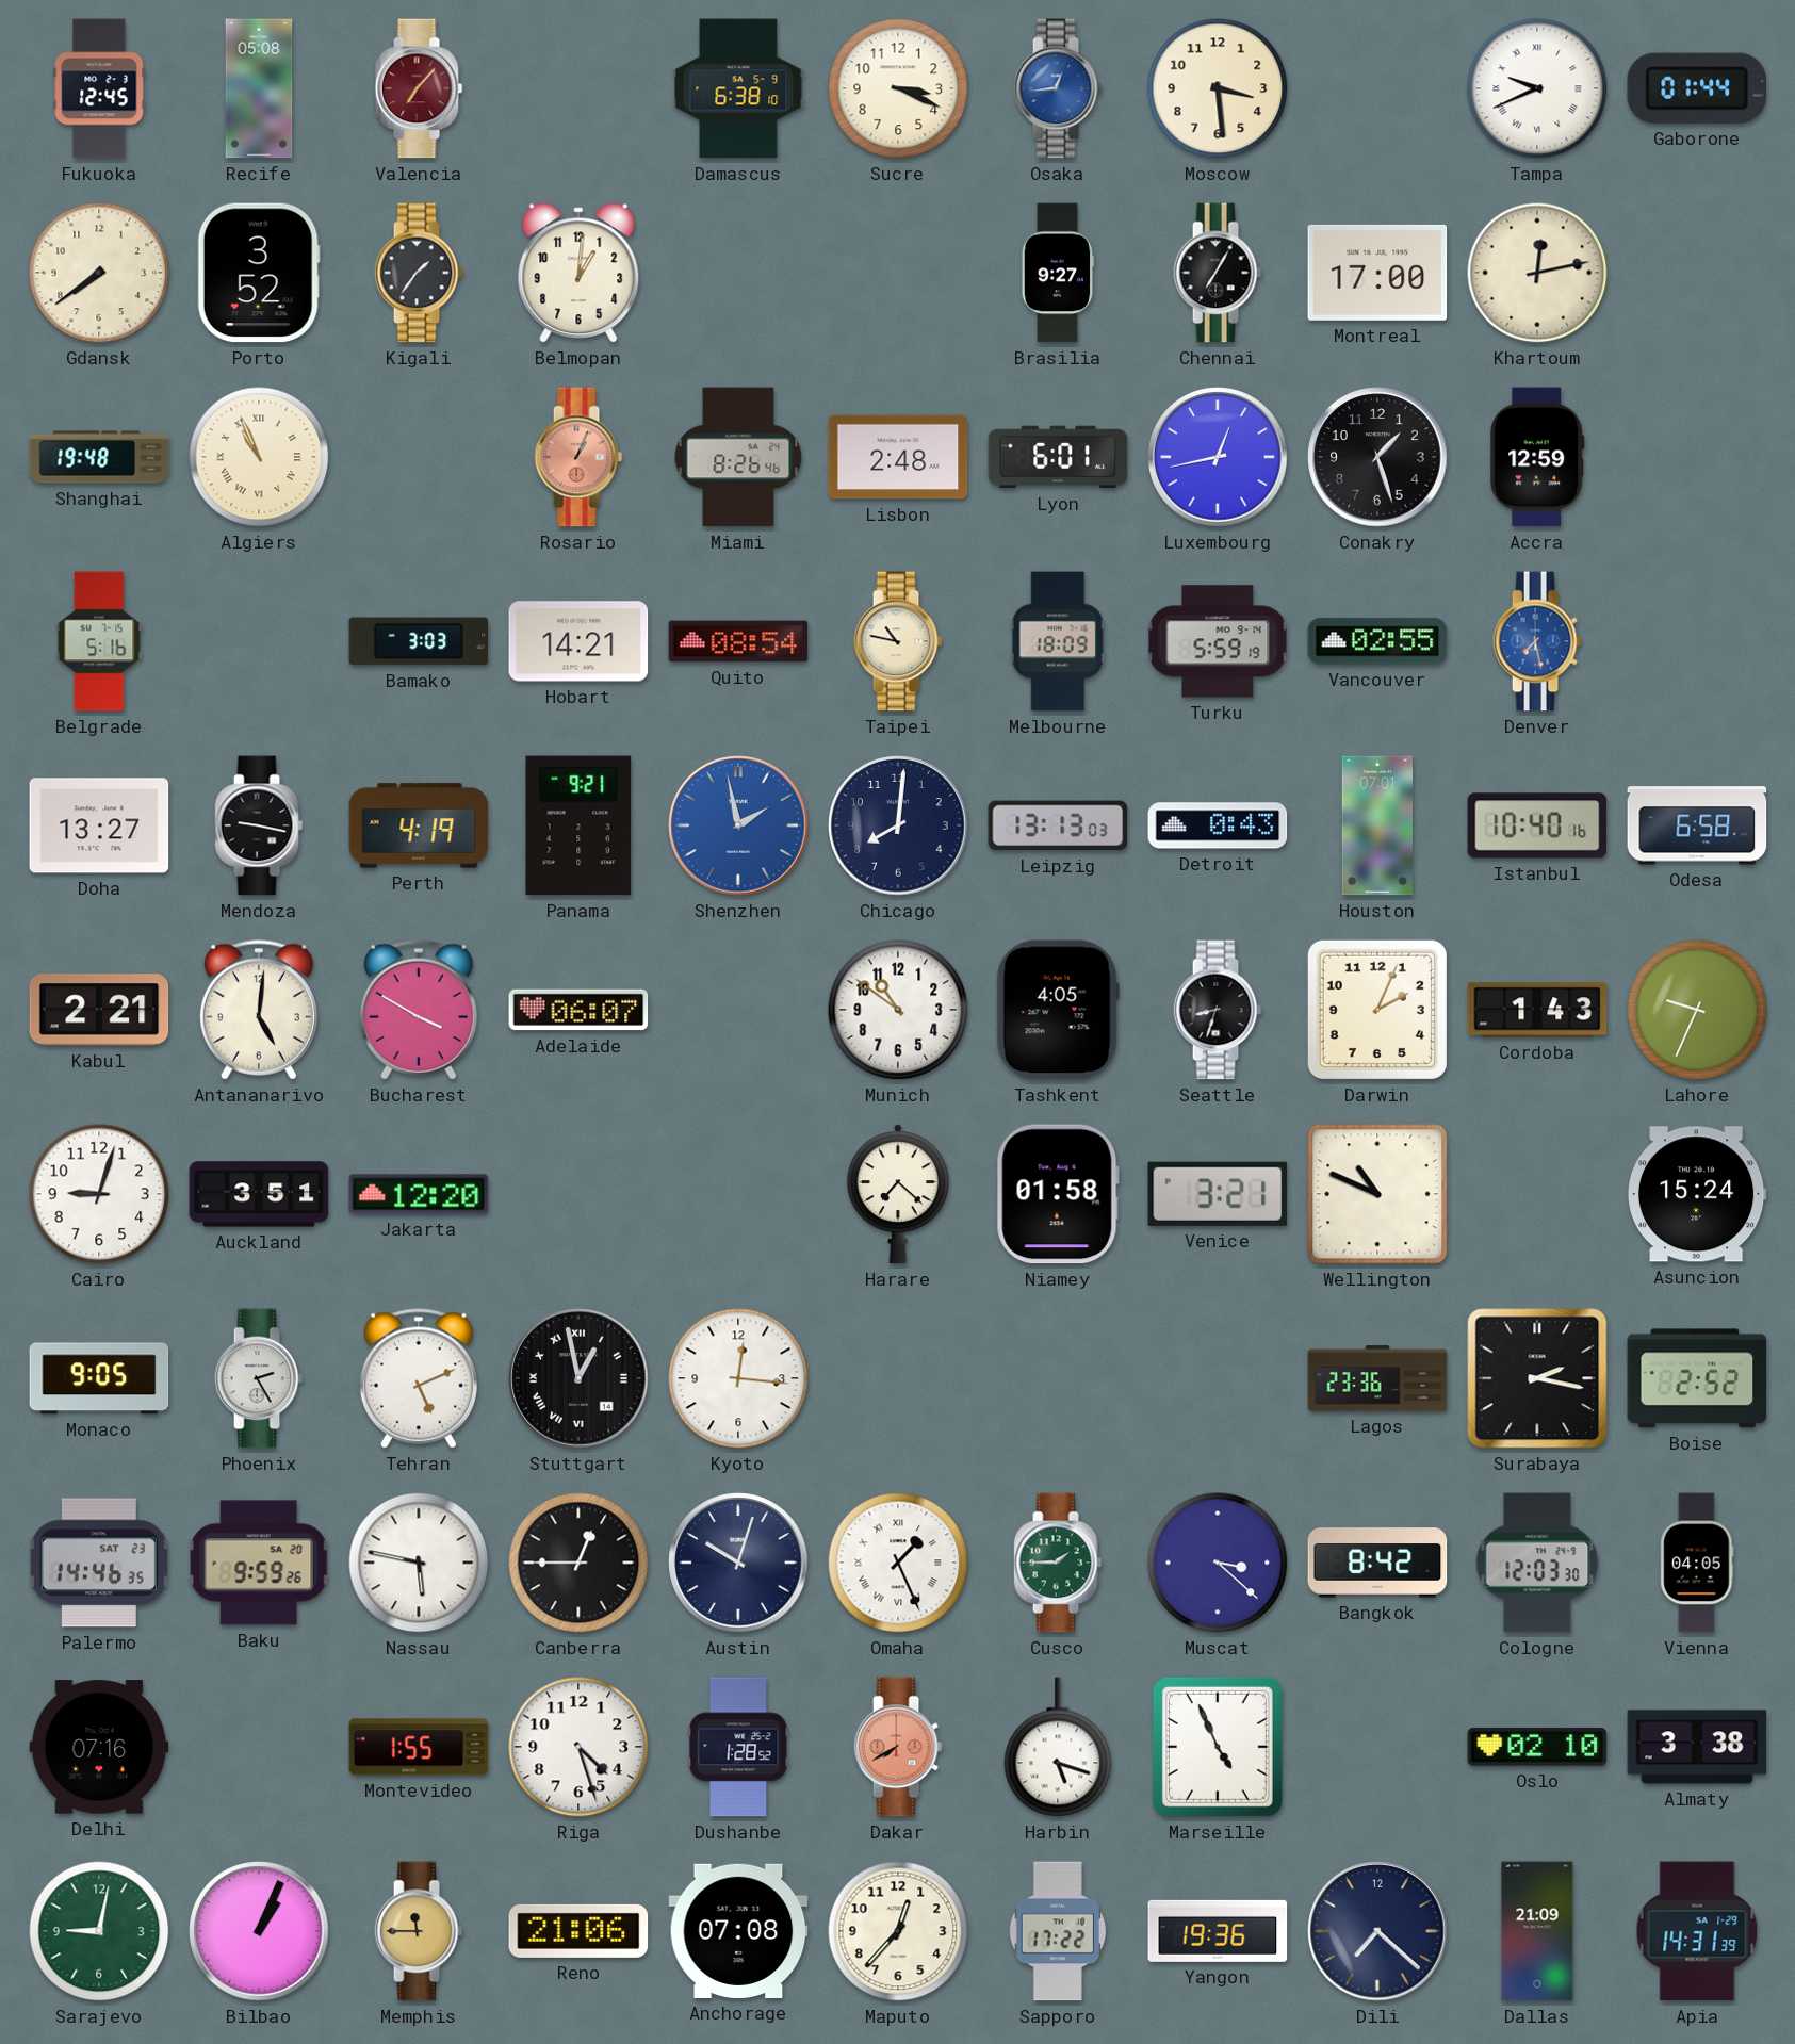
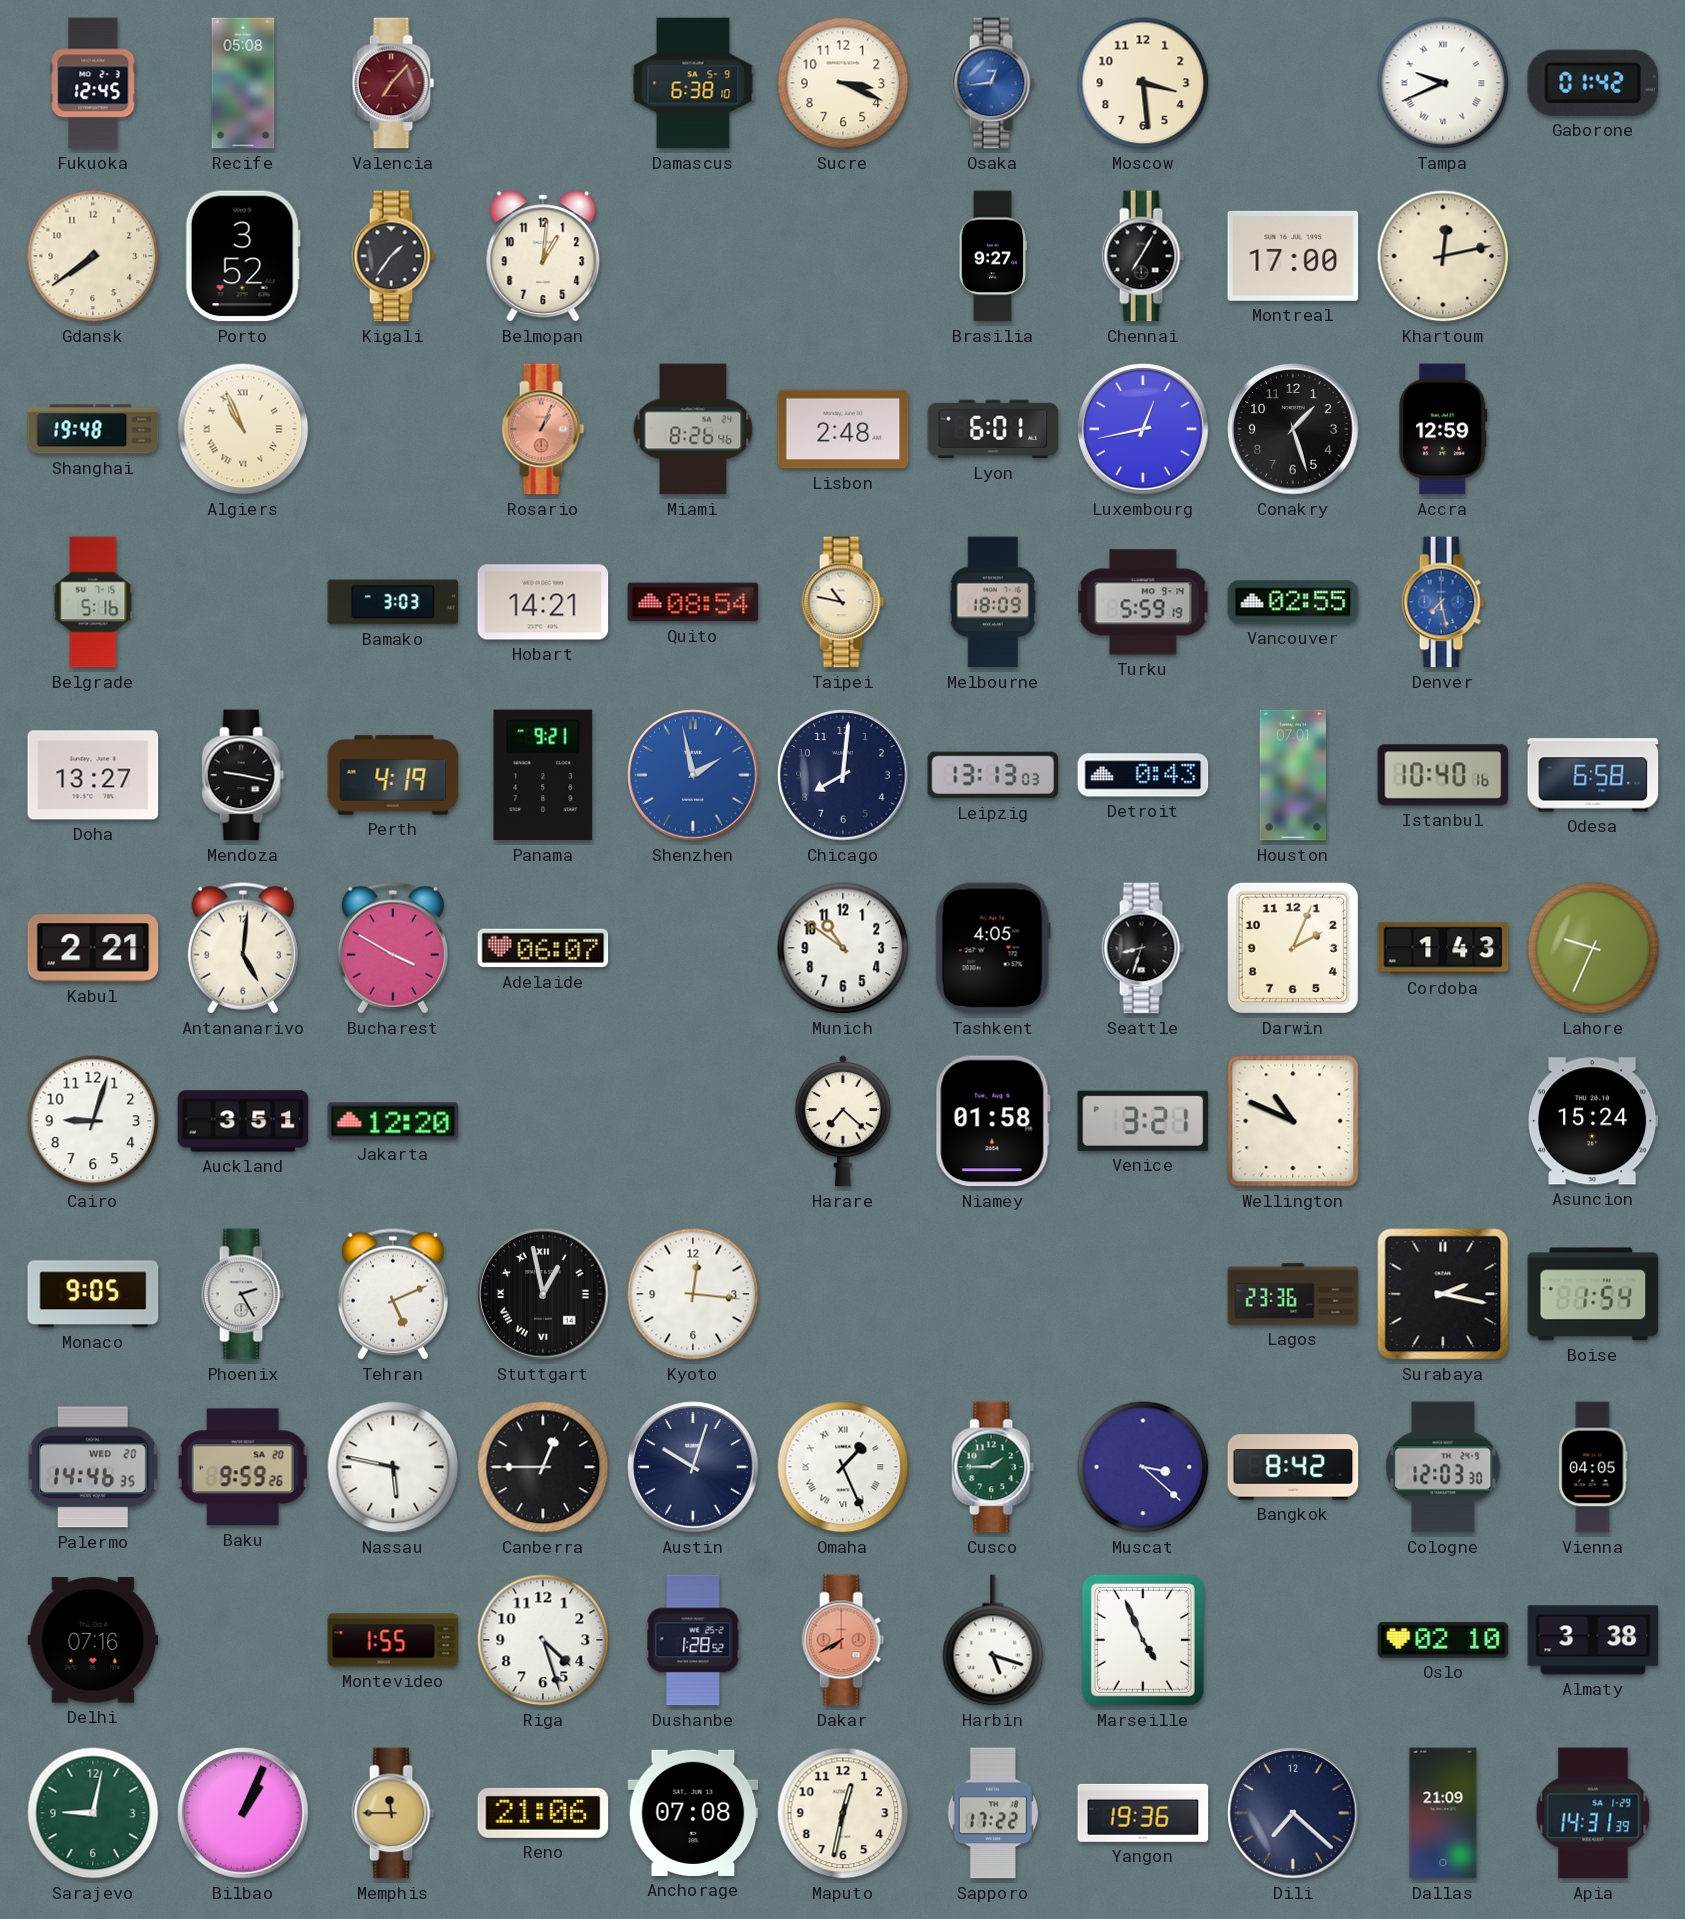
Gaborone: 01:44 -> 01:42 (1592, 83)
Boise: 2:52 -> 1:54 (1593, 1294)
Palermo date: SAT 23 -> WED 20 (93, 1467)
Maputo: 12:37 -> 12:32 (843, 1813)
